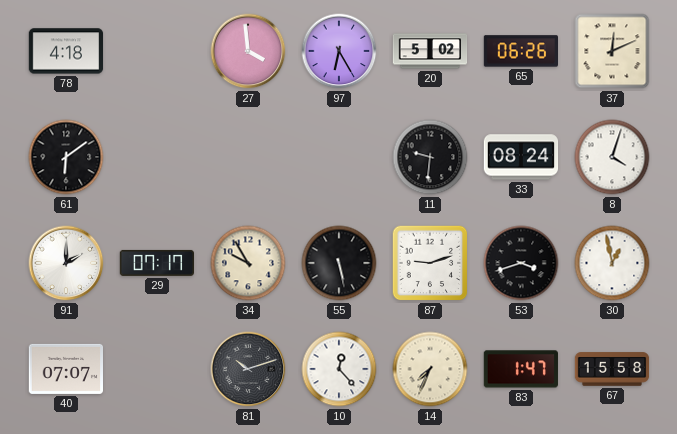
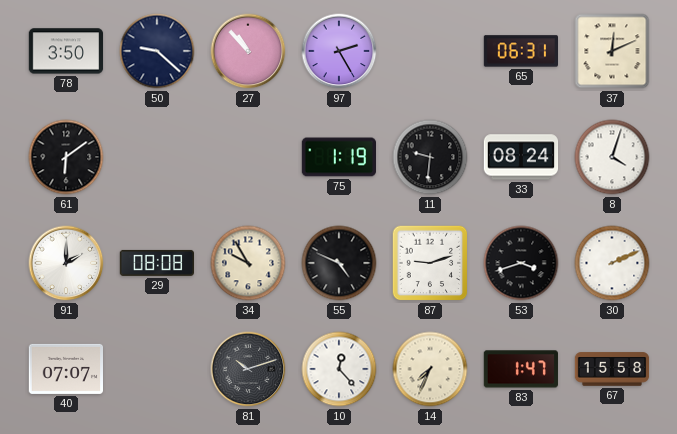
78: 4:18 -> 3:50 (66, 51)
50: none -> 9:22 (157, 51)
27: 3:59 -> 10:53 (248, 51)
97: 6:25 -> 2:25 (339, 51)
20: 5:02 -> none (430, 51)
65: 06:26 -> 06:31 (520, 51)
75: none -> 1:19 (338, 157)
29: 07:17 -> 08:08 (156, 263)
55: 5:28 -> 4:49 (339, 263)
30: 12:58 -> 2:11 (612, 263)
